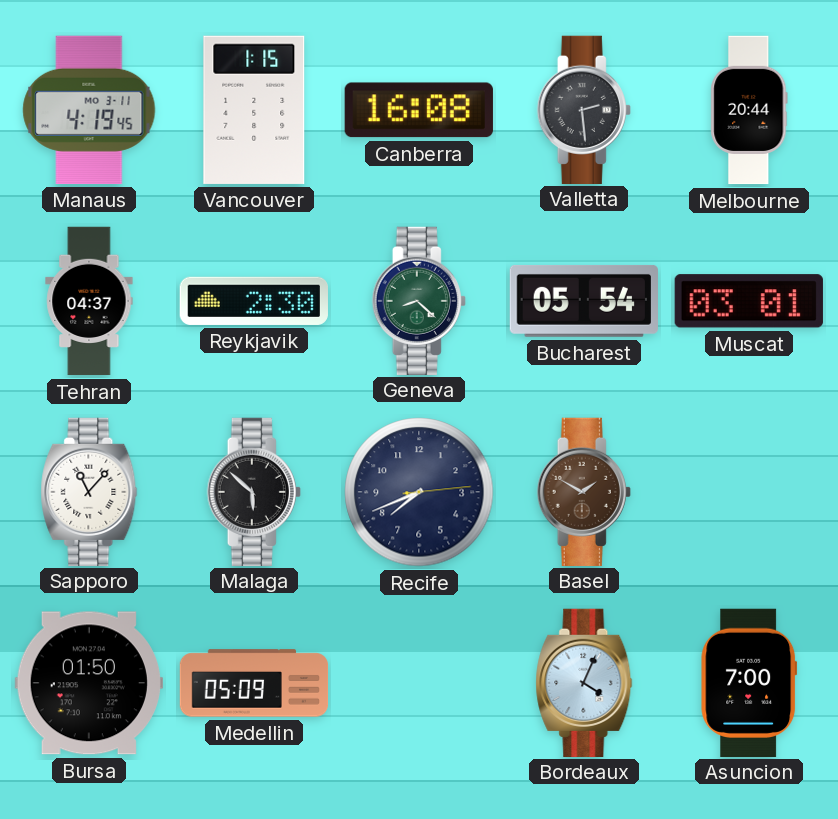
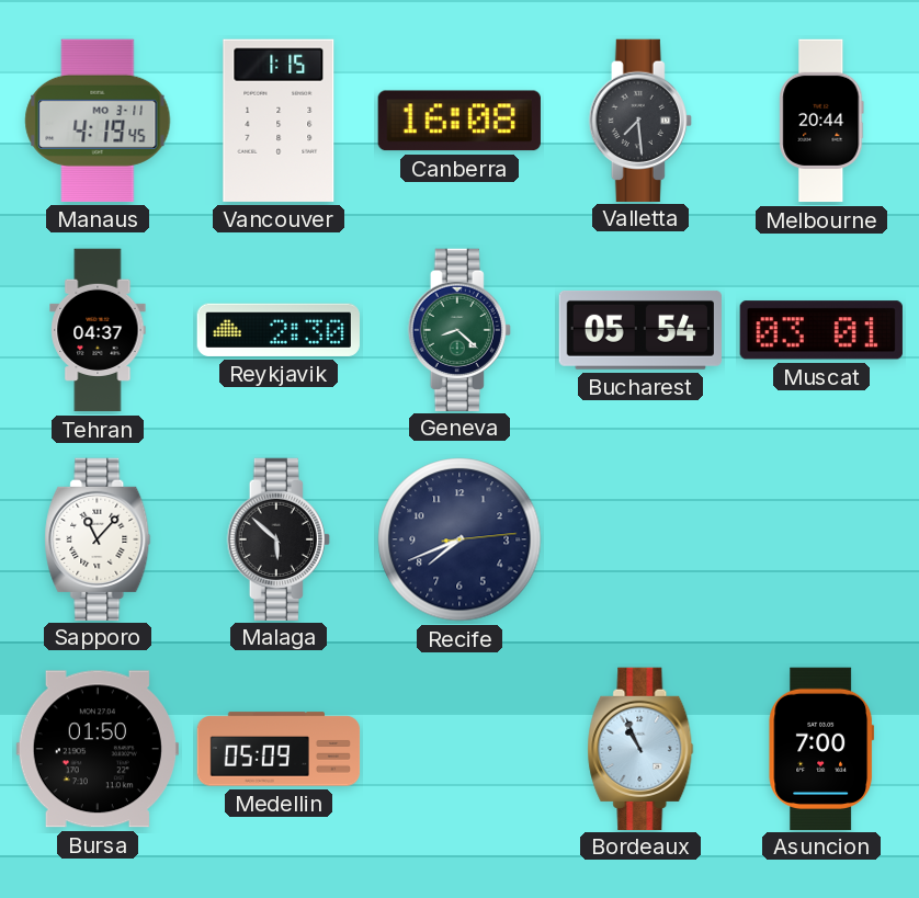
Valletta: 2:29 -> 7:29 (640, 120)
Basel: 1:50 -> none (584, 491)
Bordeaux: 4:04 -> 10:56 (640, 748)
